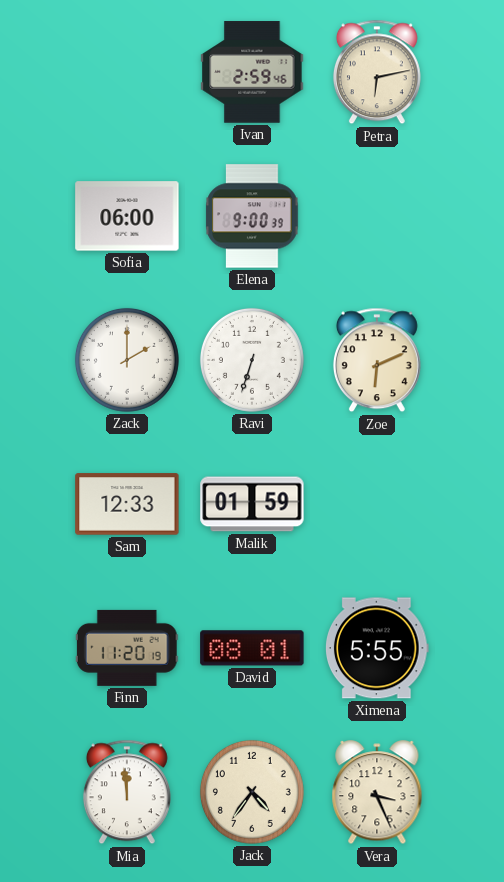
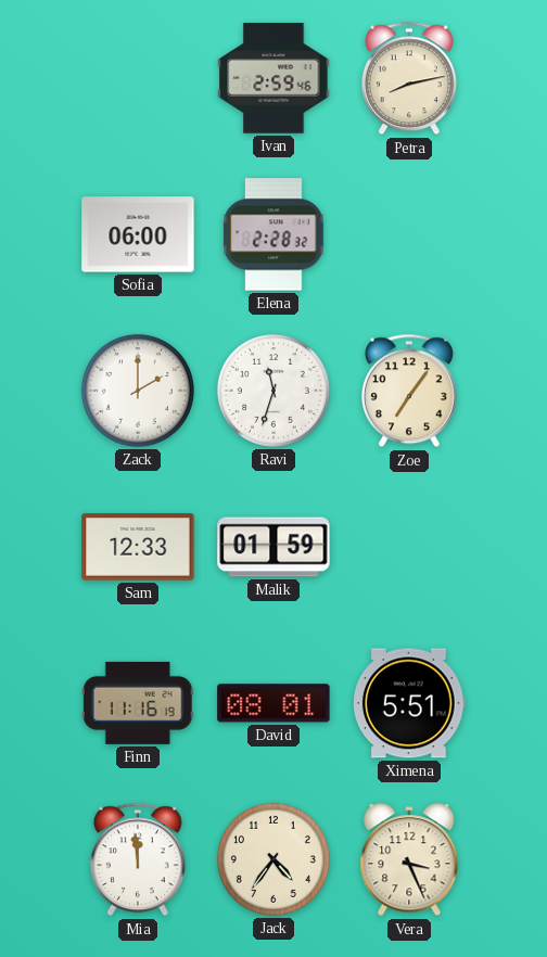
Petra: 6:13 -> 8:13 (409, 78)
Elena: 9:00 -> 2:28 (273, 234)
Ravi: 6:33 -> 11:33 (273, 391)
Zoe: 6:11 -> 7:06 (409, 391)
Finn: 11:20 -> 11:16 (138, 703)
Ximena: 5:55 -> 5:51 (409, 703)
